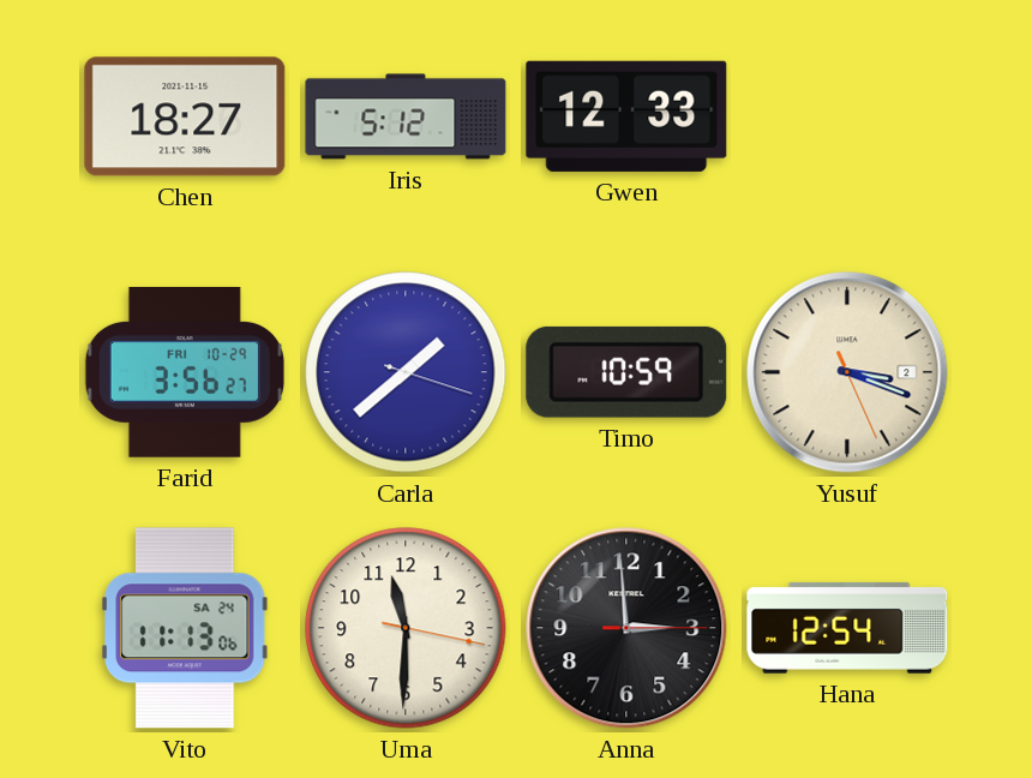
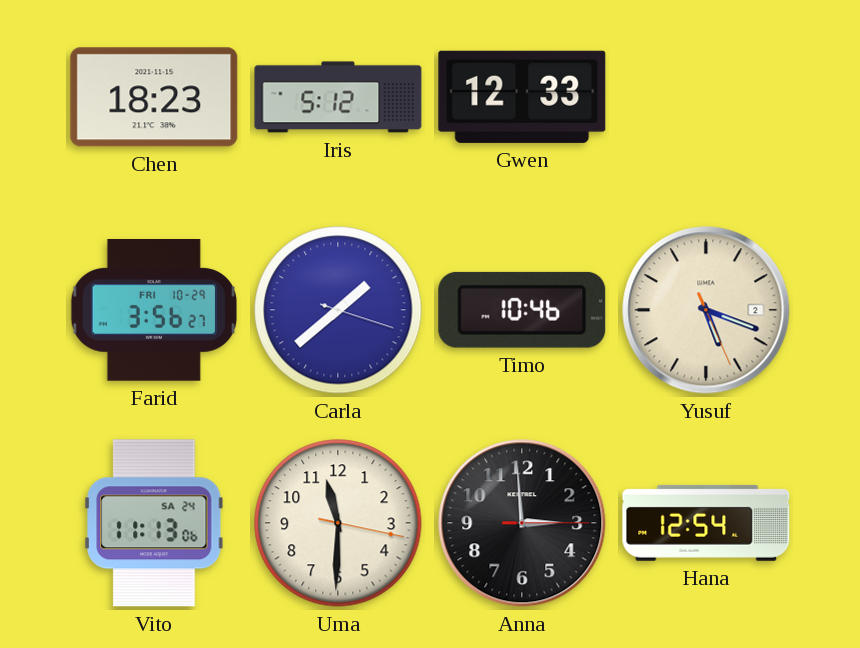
Chen: 18:27 -> 18:23 (154, 97)
Timo: 10:59 -> 10:46 (522, 310)
Yusuf: 3:18 -> 5:18 (706, 310)
